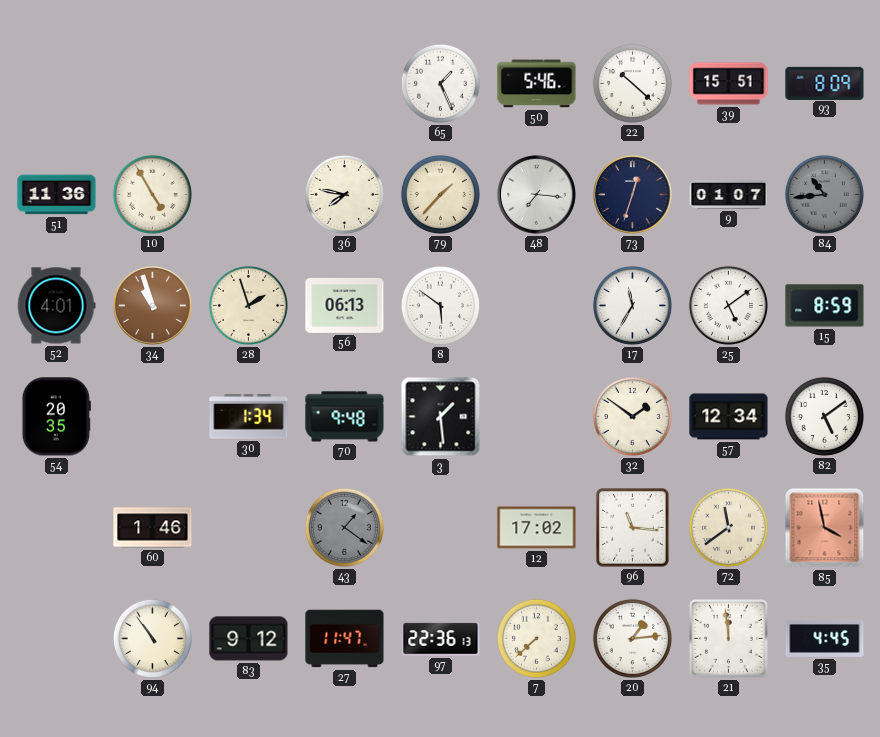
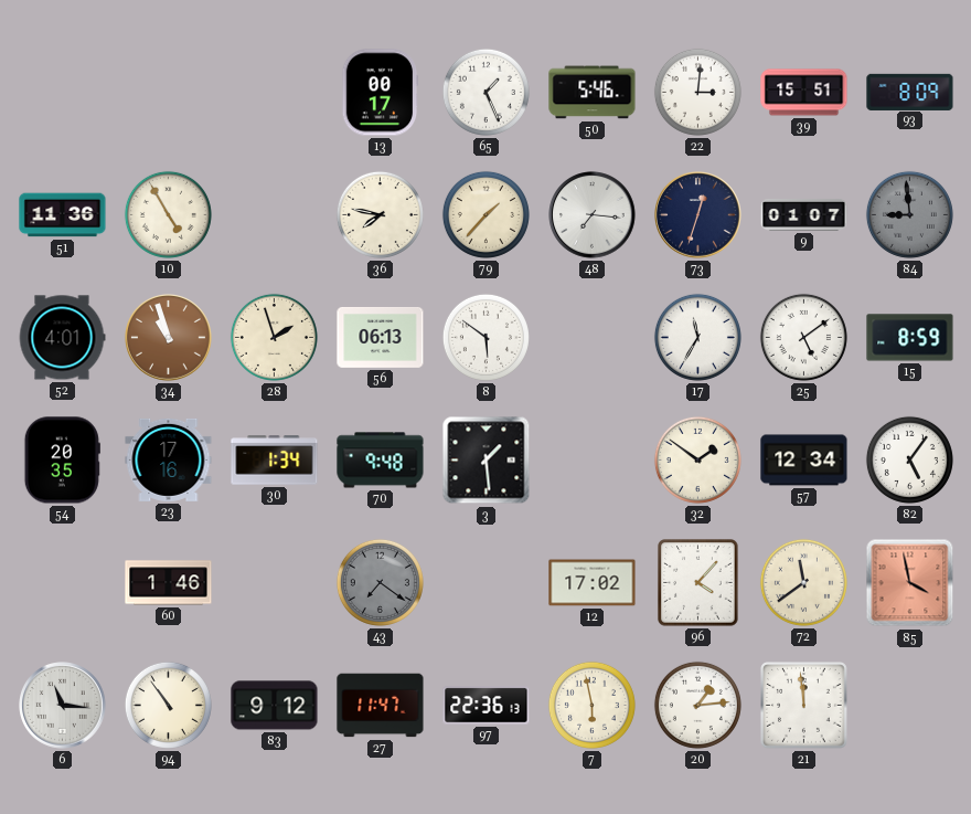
13: none -> 00:17 (381, 93)
22: 10:22 -> 3:01 (697, 92)
84: 10:44 -> 8:59 (909, 214)
23: none -> 17:16 (169, 459)
82: 5:09 -> 5:06 (909, 459)
43: 1:21 -> 7:21 (380, 582)
96: 11:16 -> 4:07 (698, 583)
6: none -> 11:16 (63, 706)
7: 7:38 -> 5:58 (591, 705)
35: 4:45 -> none (825, 638)
